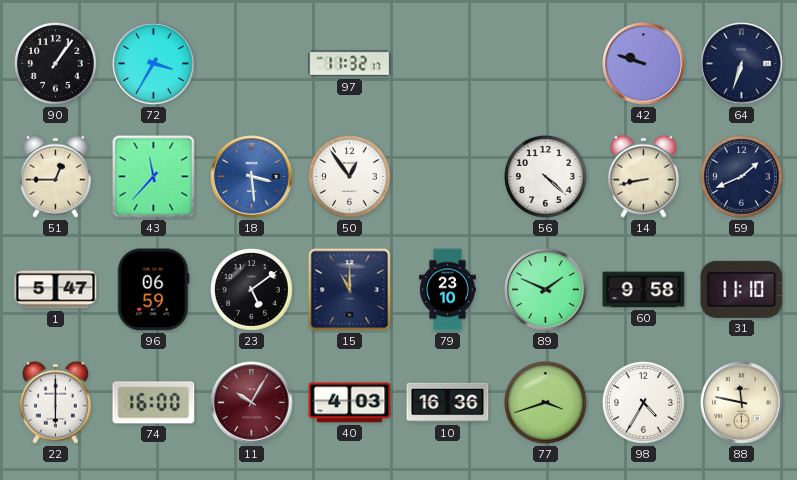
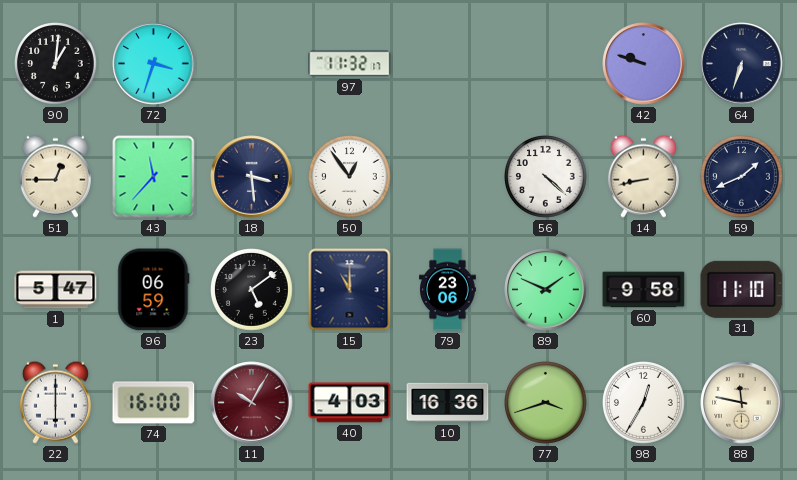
90: 1:06 -> 1:01 (56, 64)
72: 3:35 -> 3:33 (154, 64)
18 dial: blue -> navy (252, 177)
79: 23:10 -> 23:06 (448, 290)
98: 4:35 -> 12:35 (644, 403)
